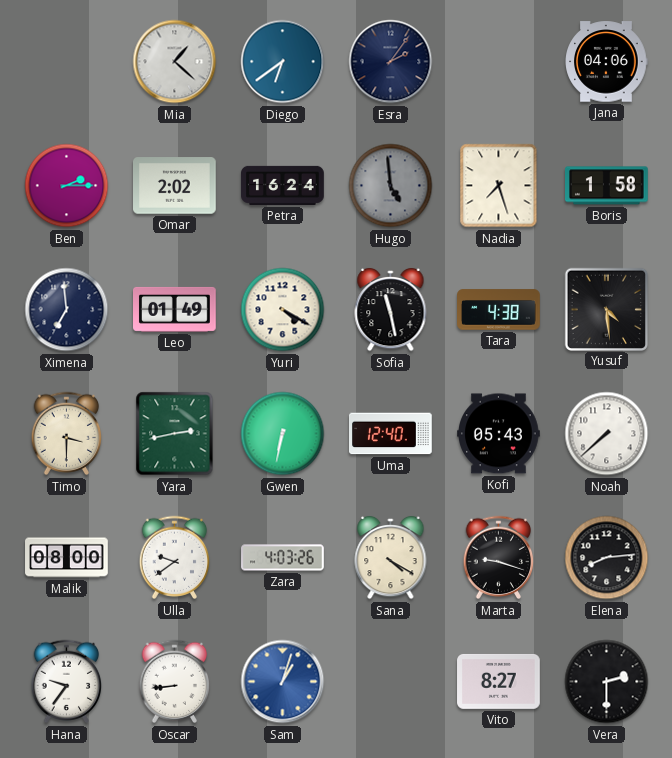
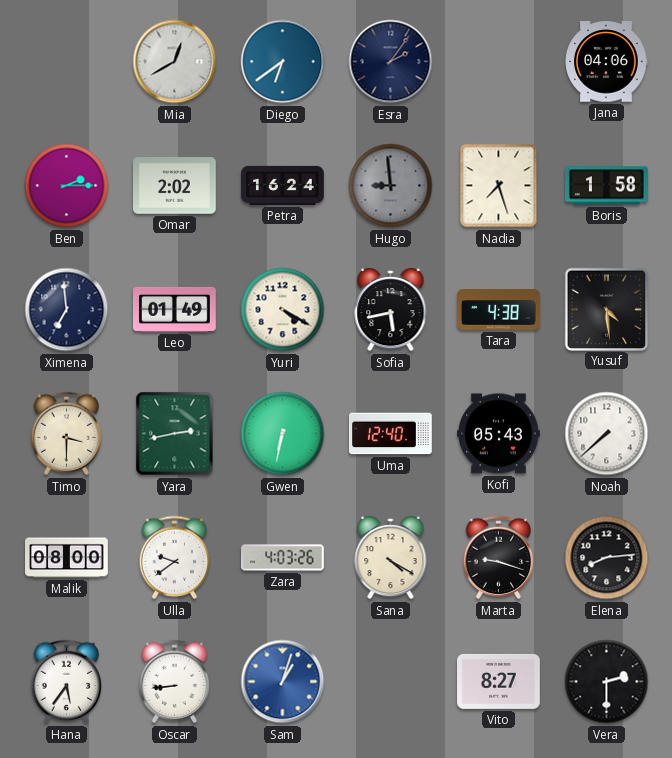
Mia: 1:22 -> 12:40 (175, 62)
Hugo: 4:59 -> 8:59 (391, 186)
Sofia: 11:28 -> 5:43 (391, 310)
Hana: 9:36 -> 5:36 (67, 682)
